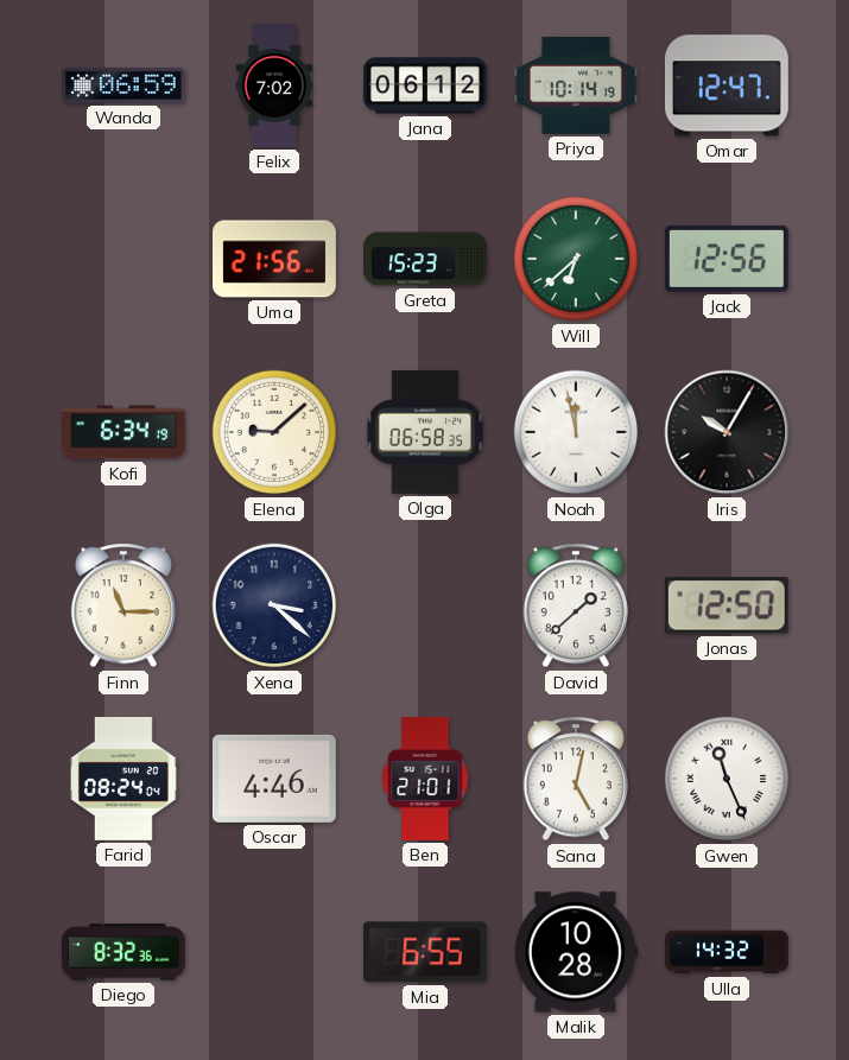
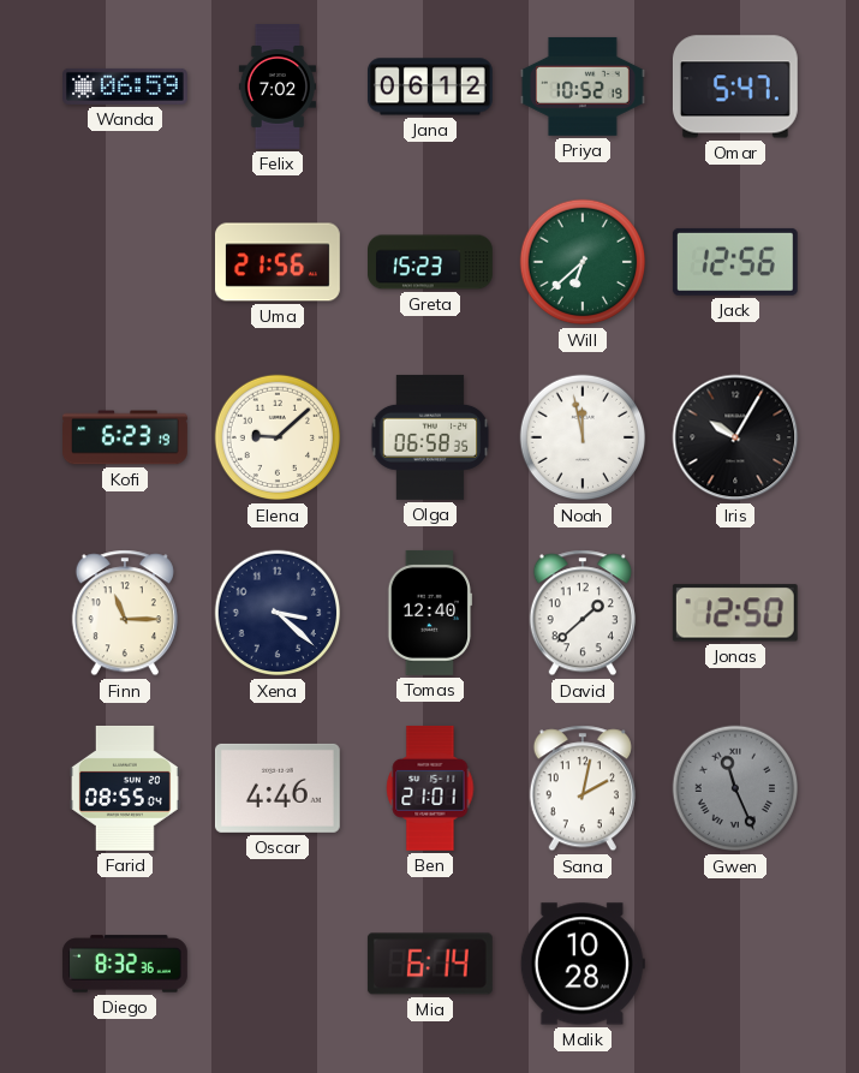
Priya: 10:14 -> 10:52 (584, 87)
Omar: 12:47 -> 5:47 (735, 87)
Kofi: 6:34 -> 6:23 (126, 437)
Tomas: none -> 12:40 (430, 613)
Farid: 08:24 -> 08:55 (125, 788)
Sana: 5:02 -> 2:02 (583, 788)
Gwen dial: white -> grey (735, 788)
Mia: 6:55 -> 6:14 (430, 964)
Ulla: 14:32 -> none (728, 952)
